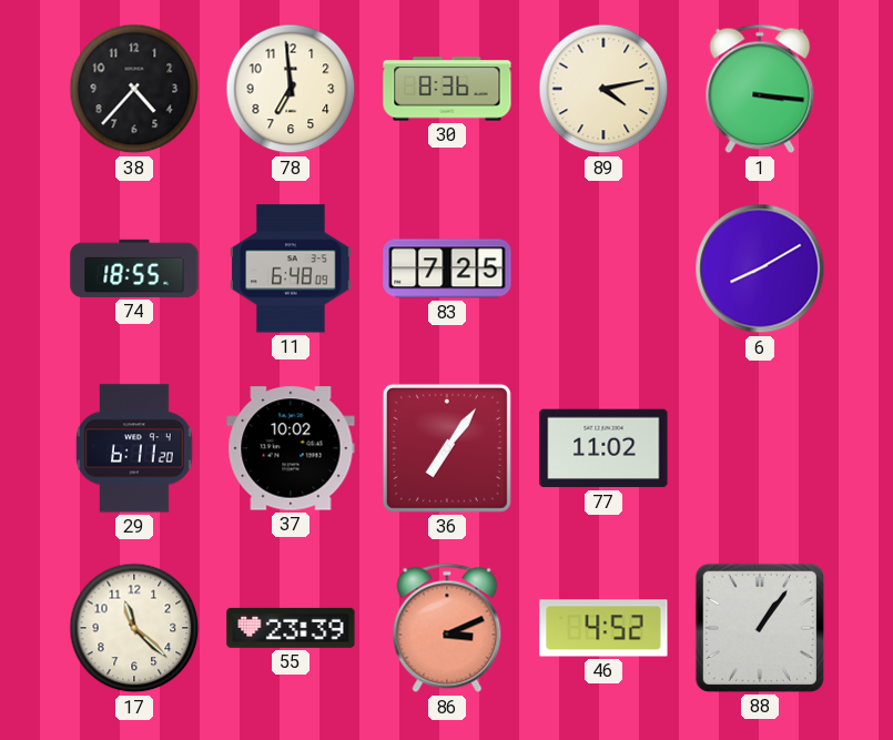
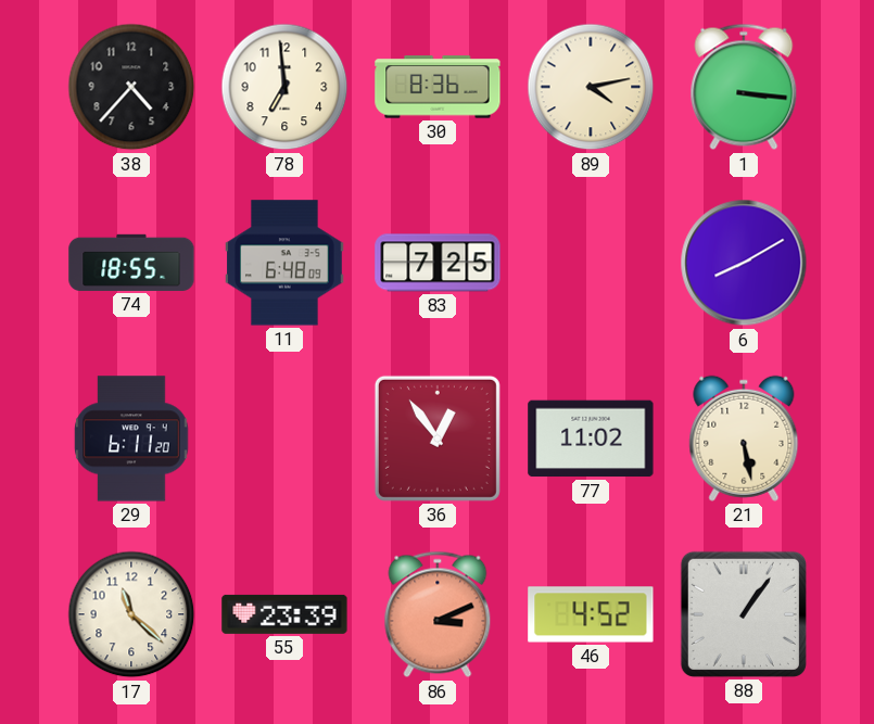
37: 10:02 -> none (291, 448)
36: 7:06 -> 12:54 (438, 439)
21: none -> 5:28 (744, 439)
